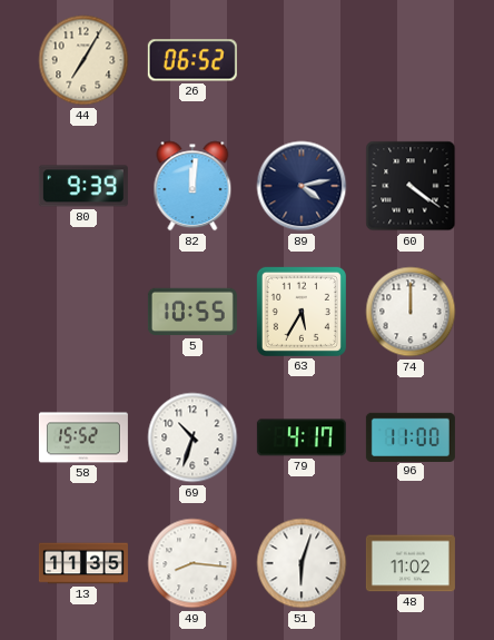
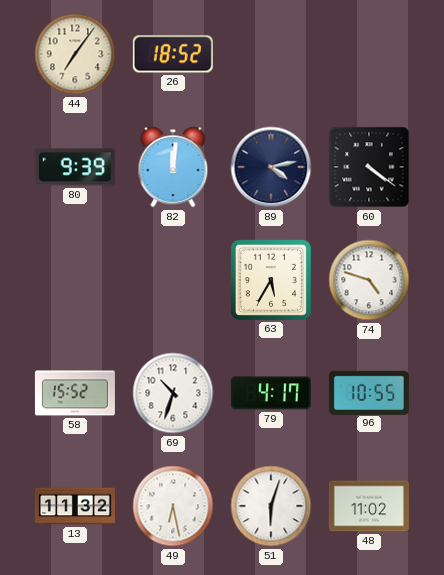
44: 7:05 -> 7:06 (75, 54)
26: 06:52 -> 18:52 (173, 54)
5: 10:55 -> none (192, 312)
74: 12:00 -> 4:48 (369, 280)
96: 11:00 -> 10:55 (369, 392)
13: 11:35 -> 11:32 (75, 506)
49: 8:16 -> 6:28 (173, 506)
